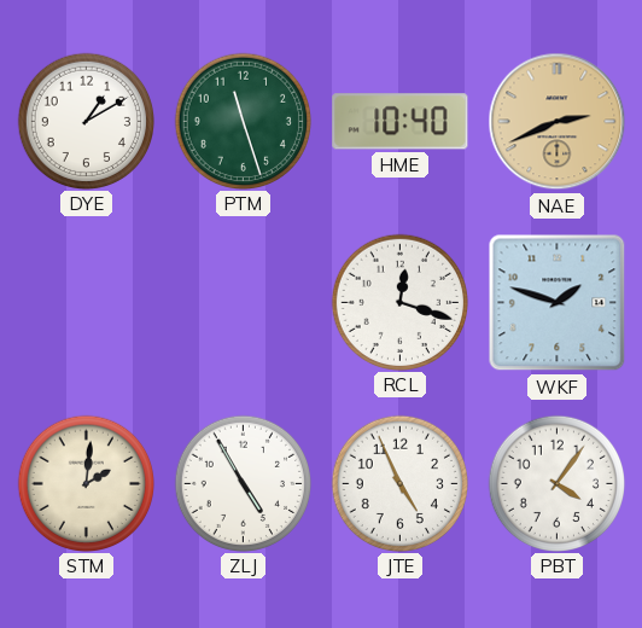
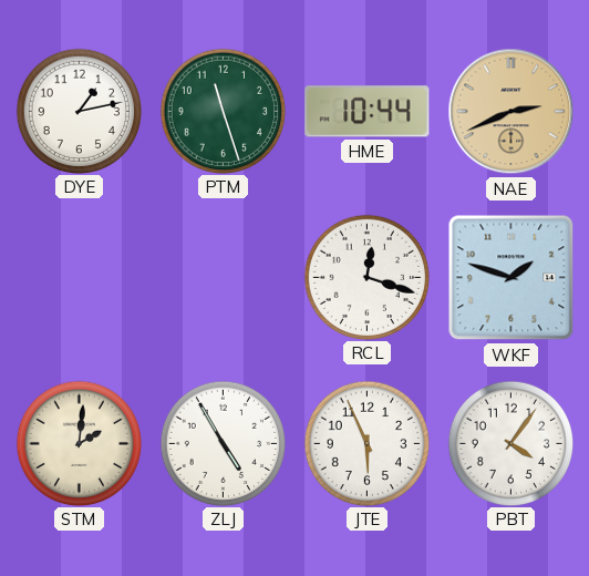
DYE: 1:10 -> 1:13 (79, 111)
HME: 10:40 -> 10:44 (368, 112)
JTE: 4:56 -> 5:56 (366, 443)
